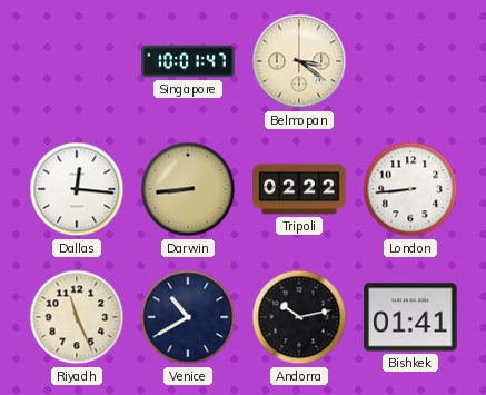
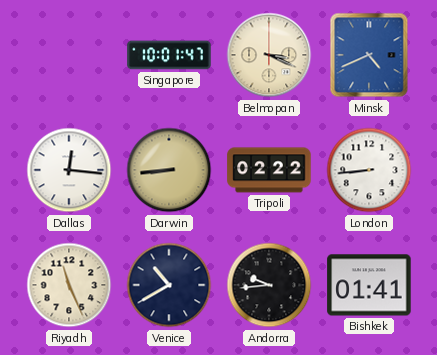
Belmopan: 3:21 -> 3:19 (269, 55)
Minsk: none -> 4:41 (369, 55)
Andorra: 10:13 -> 9:44 (269, 285)
